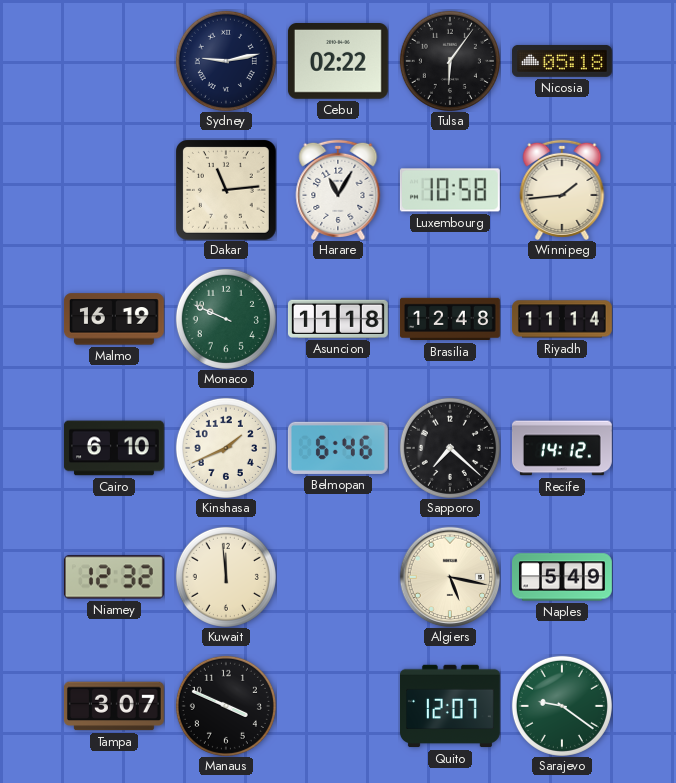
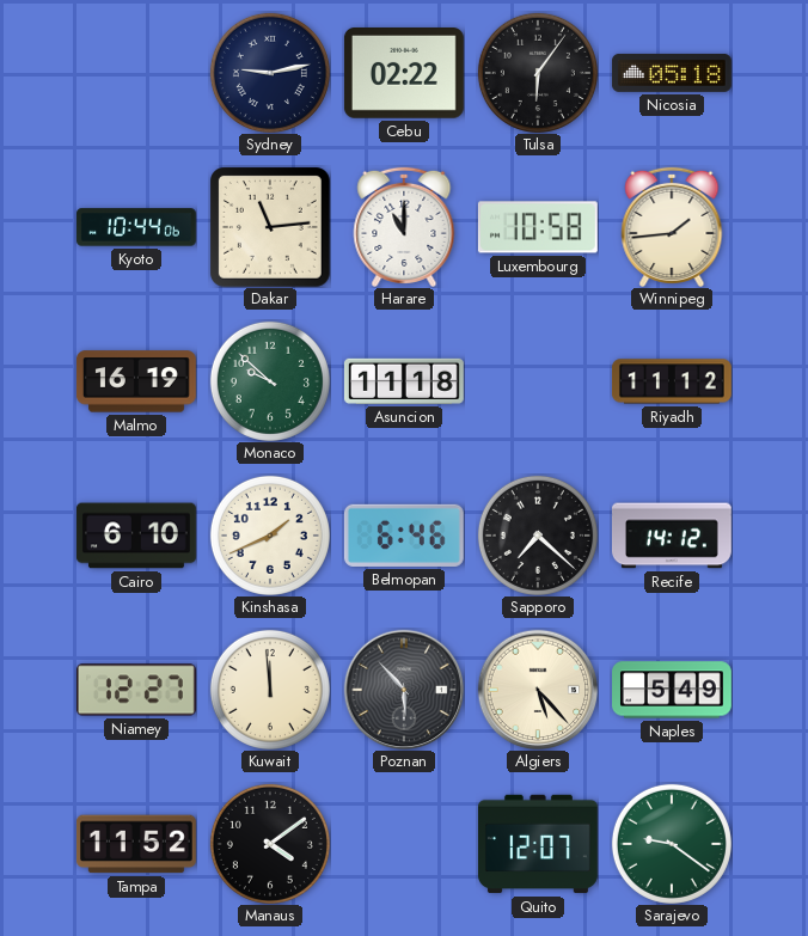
Kyoto: none -> 10:44 (136, 227)
Harare: 11:05 -> 11:00 (404, 227)
Monaco: 9:49 -> 9:52 (270, 381)
Brasilia: 12:48 -> none (450, 319)
Riyadh: 11:14 -> 11:12 (672, 381)
Niamey: 12:32 -> 12:27 (136, 690)
Poznan: none -> 5:53 (404, 690)
Algiers: 5:17 -> 5:23 (538, 690)
Tampa: 3:07 -> 11:52 (136, 844)
Manaus: 3:49 -> 4:09 (270, 844)
